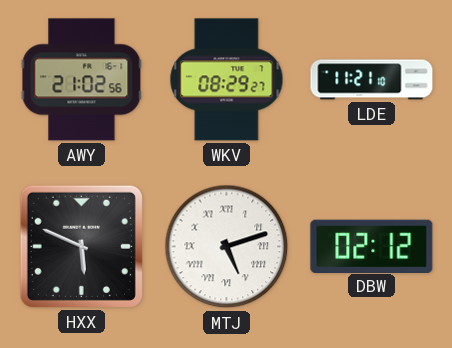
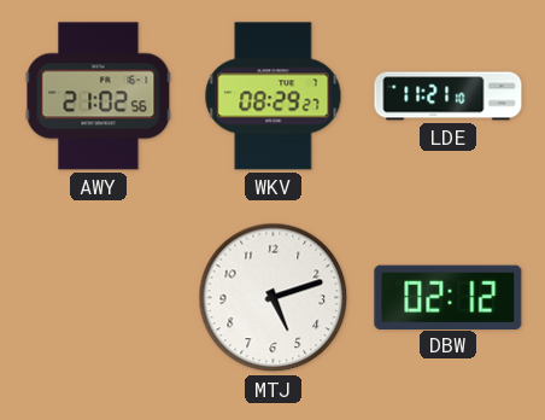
HXX: 5:49 -> none (81, 246)
MTJ numerals: Roman -> Arabic (274, 298)
